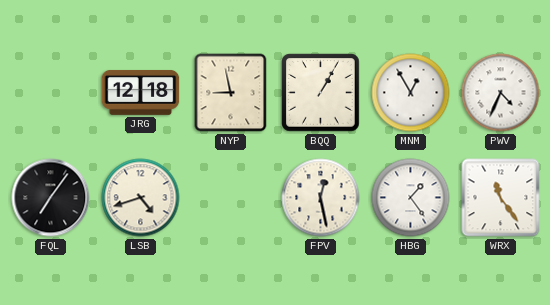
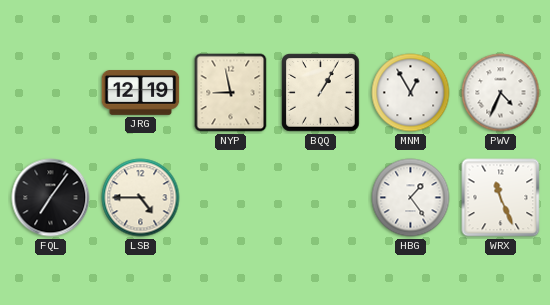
JRG: 12:18 -> 12:19 (141, 93)
LSB: 4:42 -> 4:45 (141, 198)
FPV: 12:28 -> none (321, 198)
WRX: 11:24 -> 11:26 (501, 198)
